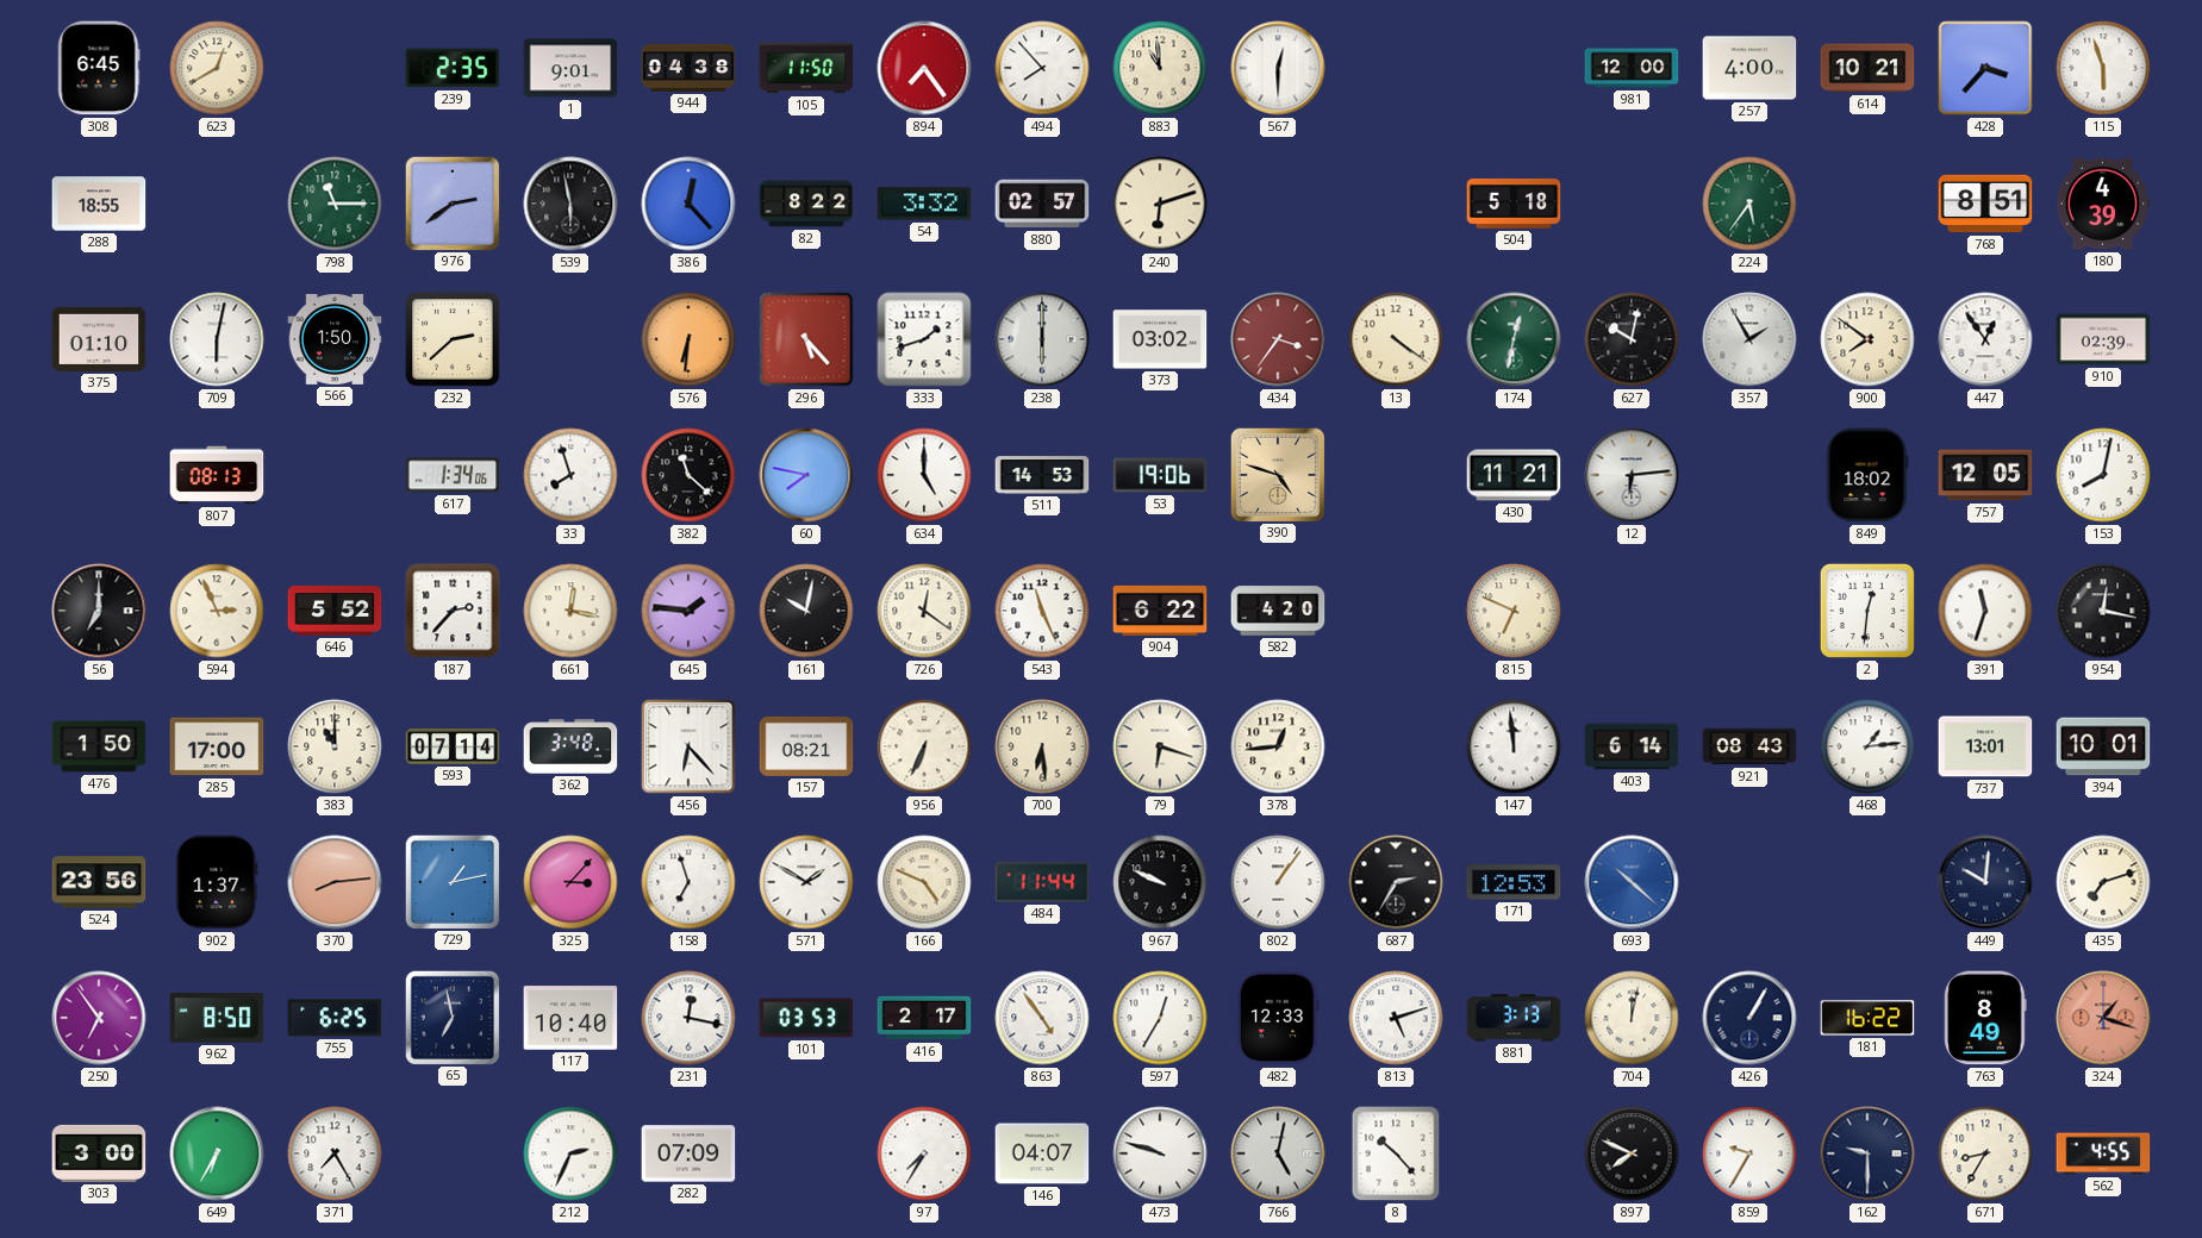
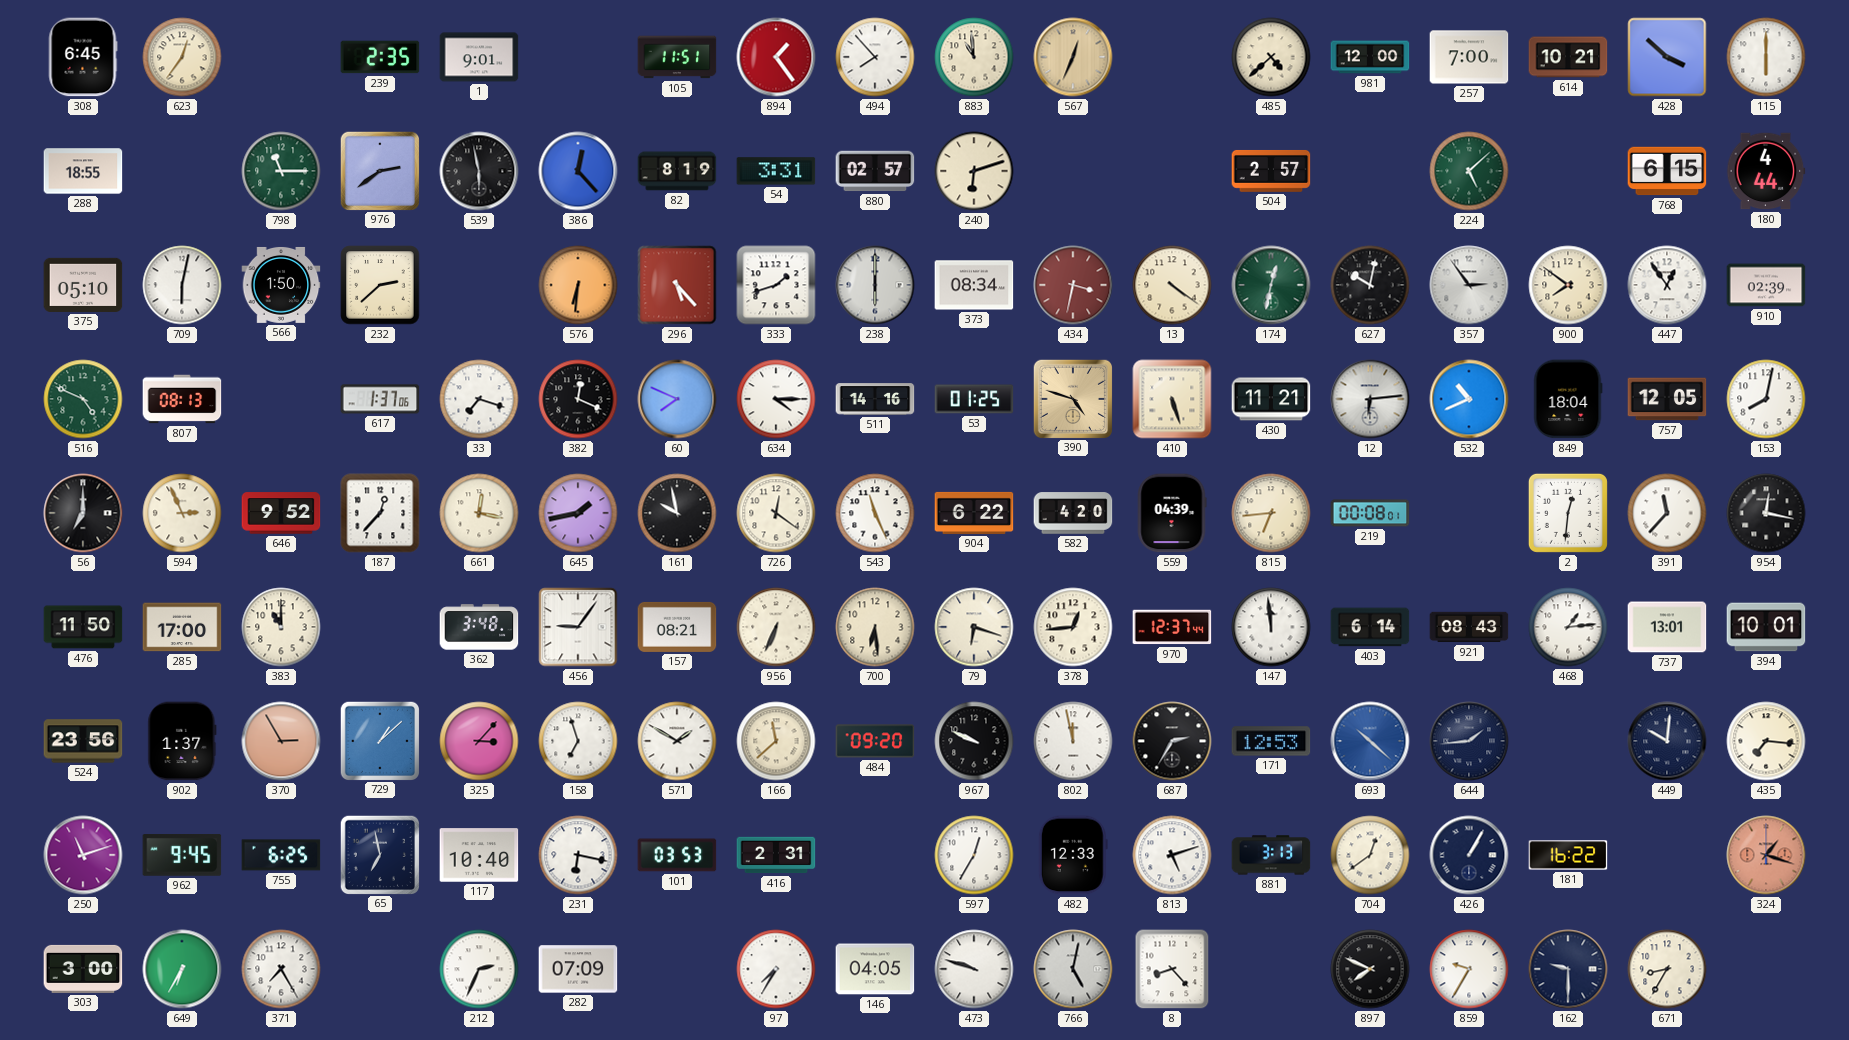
623: 12:40 -> 12:36 (182, 57)
944: 04:38 -> none (688, 68)
105: 11:50 -> 11:51 (677, 57)
894: 7:24 -> 1:24 (776, 57)
567: 12:30 -> 12:34 (1073, 57)
567 dial: white -> champagne (1073, 57)
485: none -> 4:38 (1271, 57)
257: 4:00 -> 7:00 (1469, 57)
428: 3:37 -> 3:52 (1667, 57)
115: 5:57 -> 6:00 (1766, 57)
82: 8:22 -> 8:19 (677, 171)
54: 3:32 -> 3:31 (776, 171)
504: 5:18 -> 2:57 (1271, 171)
224: 5:36 -> 5:08 (1469, 171)
768: 8:51 -> 6:15 (1667, 171)
180: 4:39 -> 4:44 (1766, 171)
375: 01:10 -> 05:10 (83, 285)
373: 03:02 -> 08:34 (974, 285)
434: 3:36 -> 3:32 (1073, 285)
357: 1:55 -> 2:54 (1469, 285)
516: none -> 4:49 (83, 399)
617: 1:34 -> 1:37 (380, 399)
33: 7:57 -> 7:18 (479, 399)
382: 11:22 -> 12:19 (578, 399)
60: 7:47 -> 7:49 (677, 399)
634: 5:00 -> 4:15 (776, 399)
511: 14:53 -> 14:16 (875, 399)
53: 19:06 -> 01:25 (974, 399)
410: none -> 5:27 (1172, 399)
532: none -> 10:41 (1469, 399)
849: 18:02 -> 18:04 (1568, 399)
646: 5:52 -> 9:52 (281, 513)
187: 2:37 -> 12:37 (380, 513)
645: 1:46 -> 1:43 (578, 513)
161: 10:02 -> 9:58 (677, 513)
559: none -> 04:39 (1172, 513)
815: 6:49 -> 6:44 (1271, 513)
219: none -> 00:08 (1370, 513)
391: 11:33 -> 11:37 (1667, 513)
476: 1:50 -> 11:50 (83, 627)
593: 07:14 -> none (453, 746)
456: 6:23 -> 9:06 (578, 627)
970: none -> 12:37 (1172, 627)
370: 8:14 -> 2:55 (281, 741)
729: 1:13 -> 1:08 (379, 740)
166: 4:49 -> 11:38 (776, 741)
484: 11:44 -> 09:20 (875, 741)
802: 1:06 -> 11:58 (1073, 741)
644: none -> 1:44 (1469, 741)
435: 7:12 -> 7:16 (1766, 741)
250: 6:54 -> 11:12 (83, 855)
962: 8:50 -> 9:45 (182, 856)
231: 12:17 -> 6:17 (578, 855)
416: 2:17 -> 2:31 (776, 855)
863: 4:54 -> none (1042, 1018)
704: 12:02 -> 12:39 (1370, 855)
763: 8:49 -> none (1985, 1018)
146: 04:07 -> 04:05 (875, 969)
8: 10:23 -> 8:23 (1172, 969)
562: 4:55 -> none (2103, 1153)
